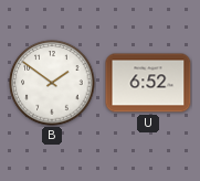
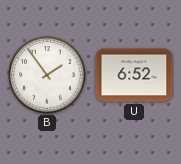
B: 1:51 -> 1:54 (47, 75)
